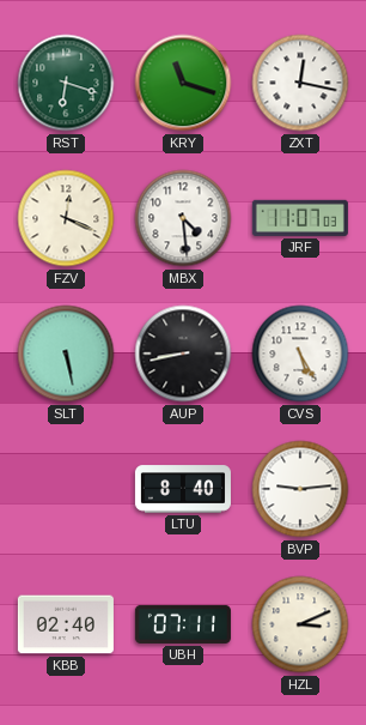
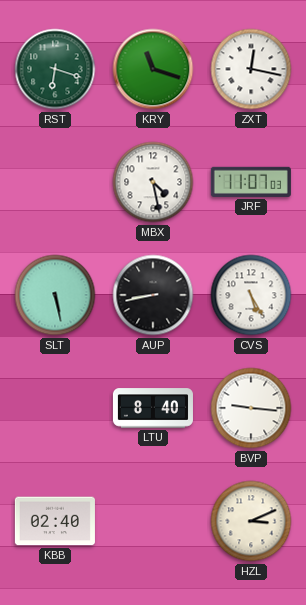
FZV: 12:19 -> none (66, 218)
MBX: 4:29 -> 4:28 (153, 182)
BVP: 9:14 -> 9:16 (251, 408)
UBH: 07:11 -> none (183, 624)
